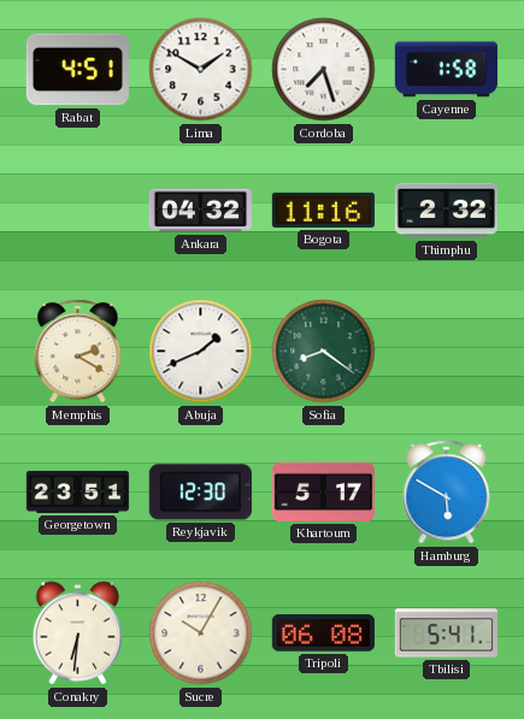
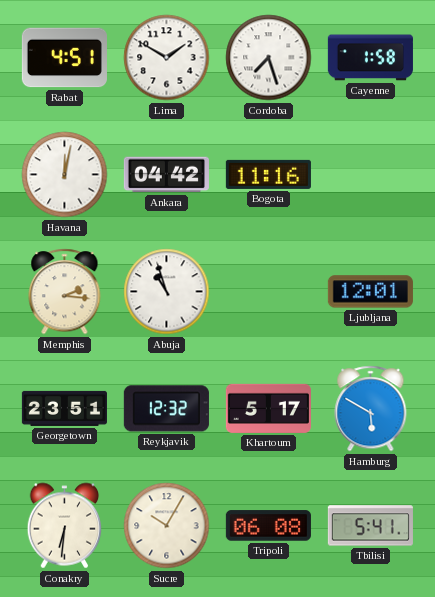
Havana: none -> 12:02 (65, 175)
Ankara: 04:32 -> 04:42 (166, 175)
Thimphu: 2:32 -> none (446, 211)
Memphis: 2:20 -> 2:16 (65, 292)
Abuja: 1:41 -> 10:57 (167, 292)
Sofia: 8:21 -> none (324, 352)
Ljubljana: none -> 12:01 (370, 292)
Reykjavik: 12:30 -> 12:32 (166, 409)
